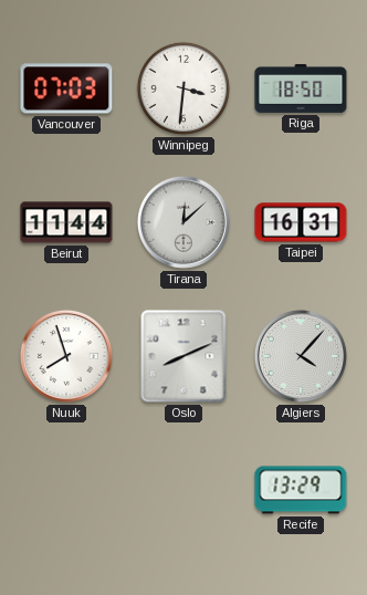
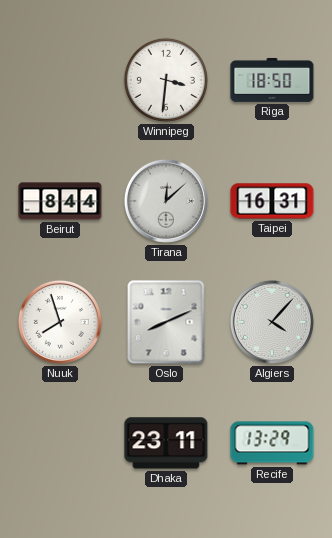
Vancouver: 07:03 -> none (66, 88)
Beirut: 11:44 -> 8:44 (60, 201)
Dhaka: none -> 23:11 (166, 443)
